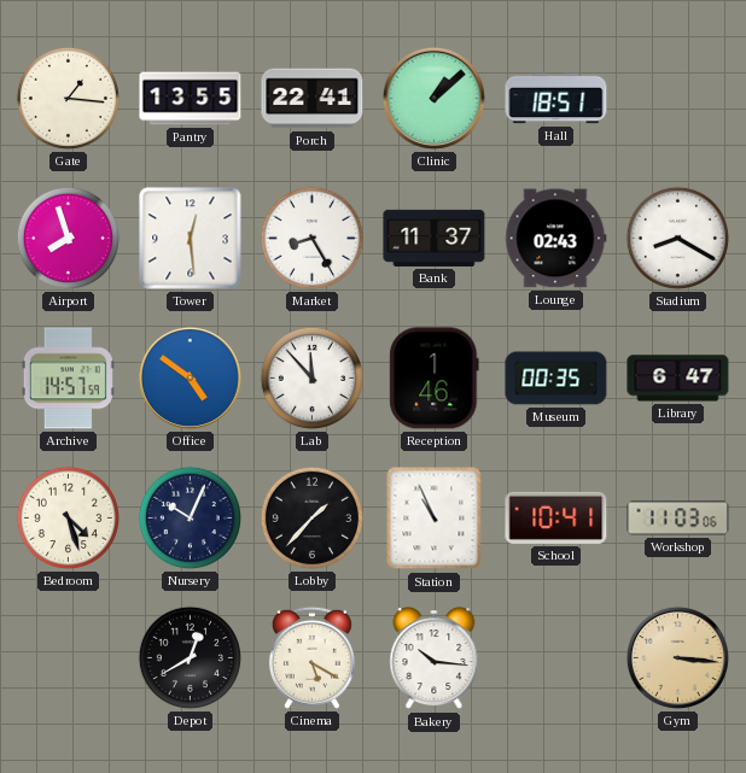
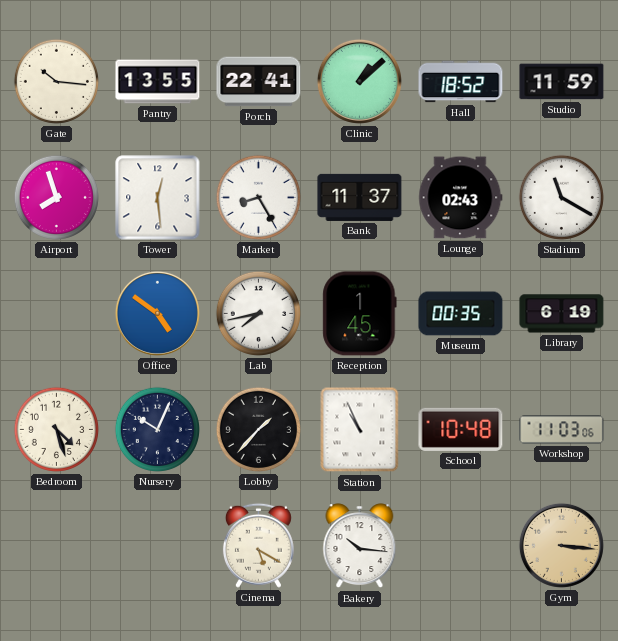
Gate: 1:16 -> 10:16 (56, 81)
Hall: 18:51 -> 18:52 (461, 82)
Studio: none -> 11:59 (562, 82)
Stadium: 8:20 -> 11:20 (561, 197)
Archive: 14:57 -> none (68, 379)
Lab: 11:53 -> 7:43 (258, 313)
Reception: 1:46 -> 1:45 (360, 314)
Library: 6:47 -> 6:19 (562, 314)
School: 10:41 -> 10:48 (461, 429)
Depot: 12:40 -> none (190, 657)
